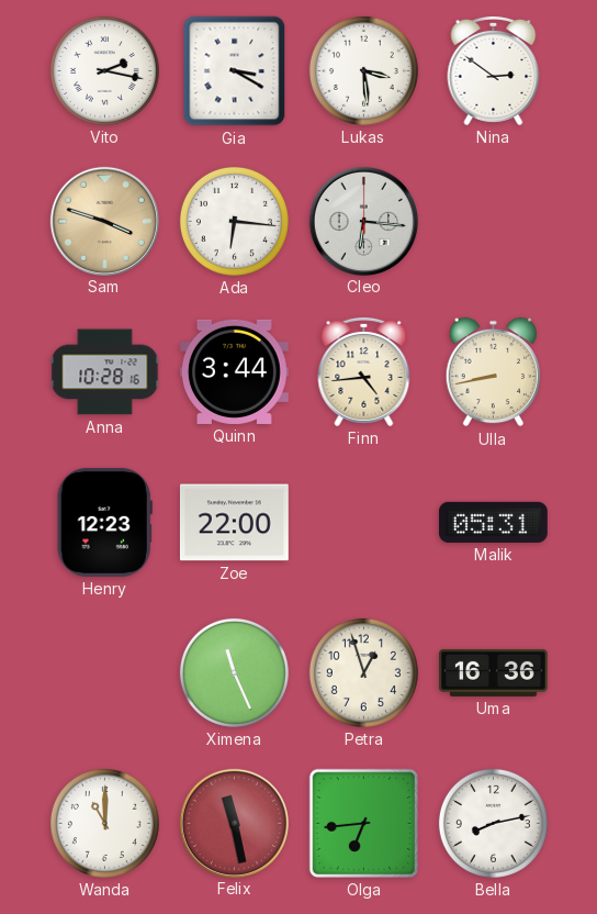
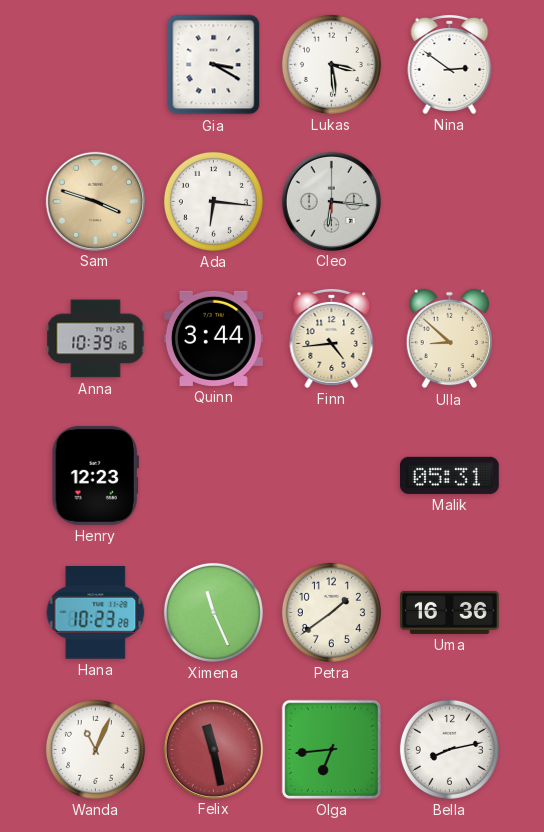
Vito: 2:17 -> none (104, 70)
Anna: 10:28 -> 10:39 (96, 339)
Ulla: 8:43 -> 8:52 (450, 339)
Zoe: 22:00 -> none (234, 523)
Hana: none -> 10:23 (96, 613)
Petra: 12:57 -> 1:39 (331, 612)
Wanda: 11:00 -> 11:04 (95, 749)
